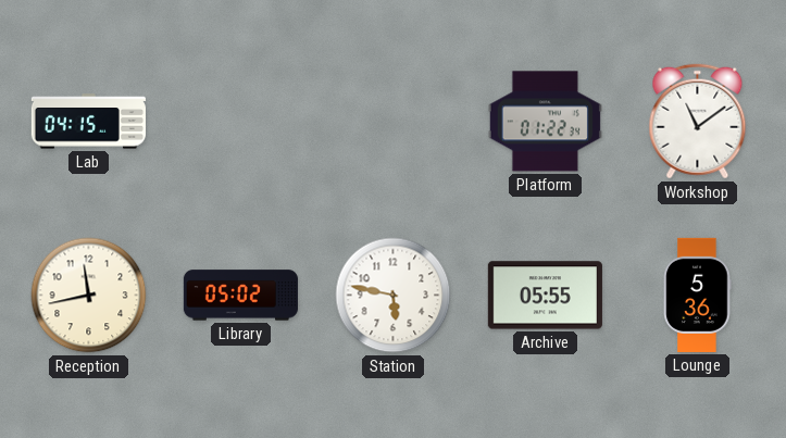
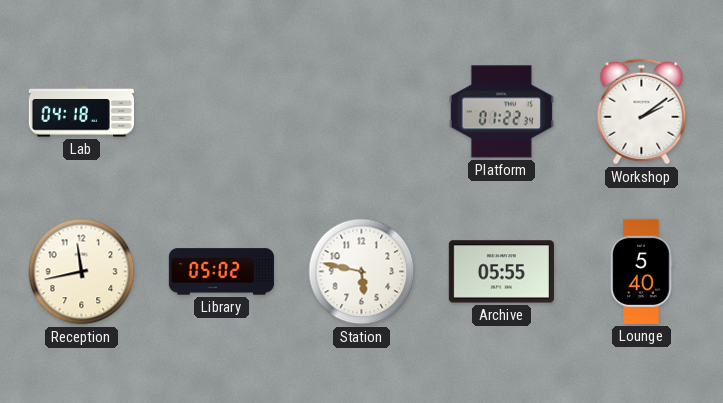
Lab: 04:15 -> 04:18 (81, 112)
Workshop: 11:09 -> 2:09 (642, 112)
Lounge: 5:36 -> 5:40 (642, 271)
